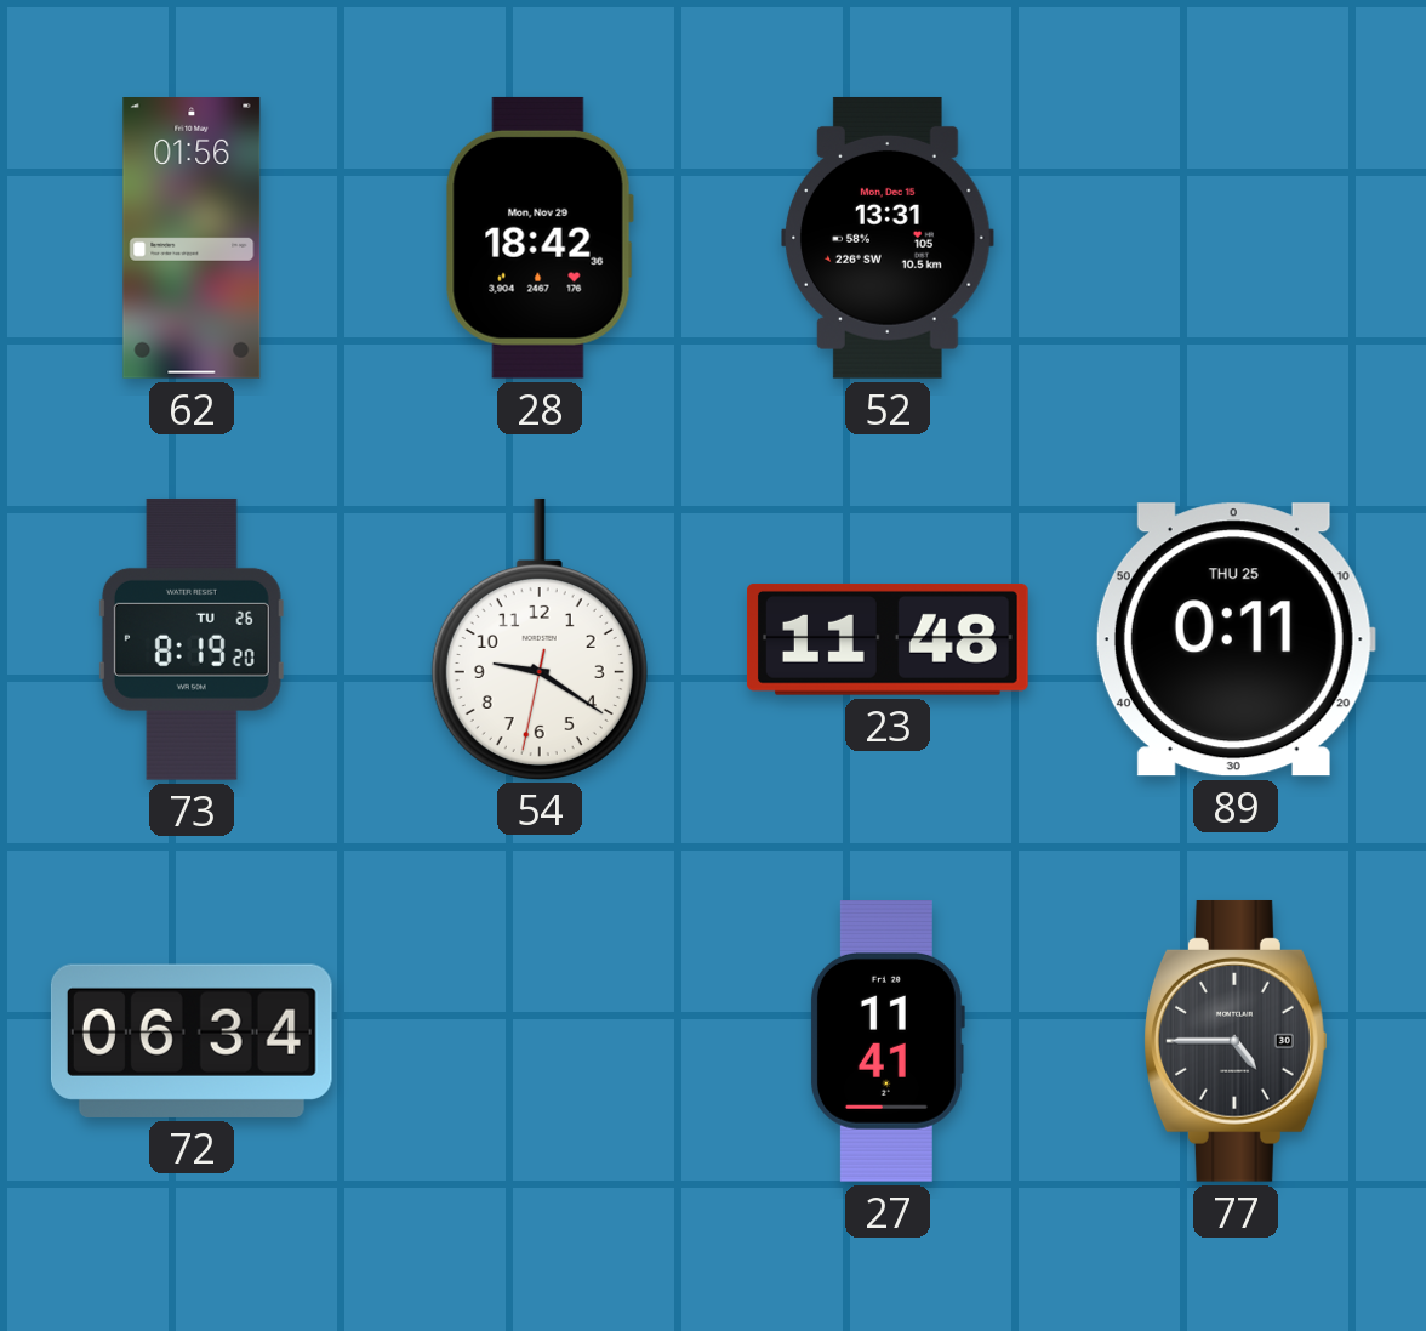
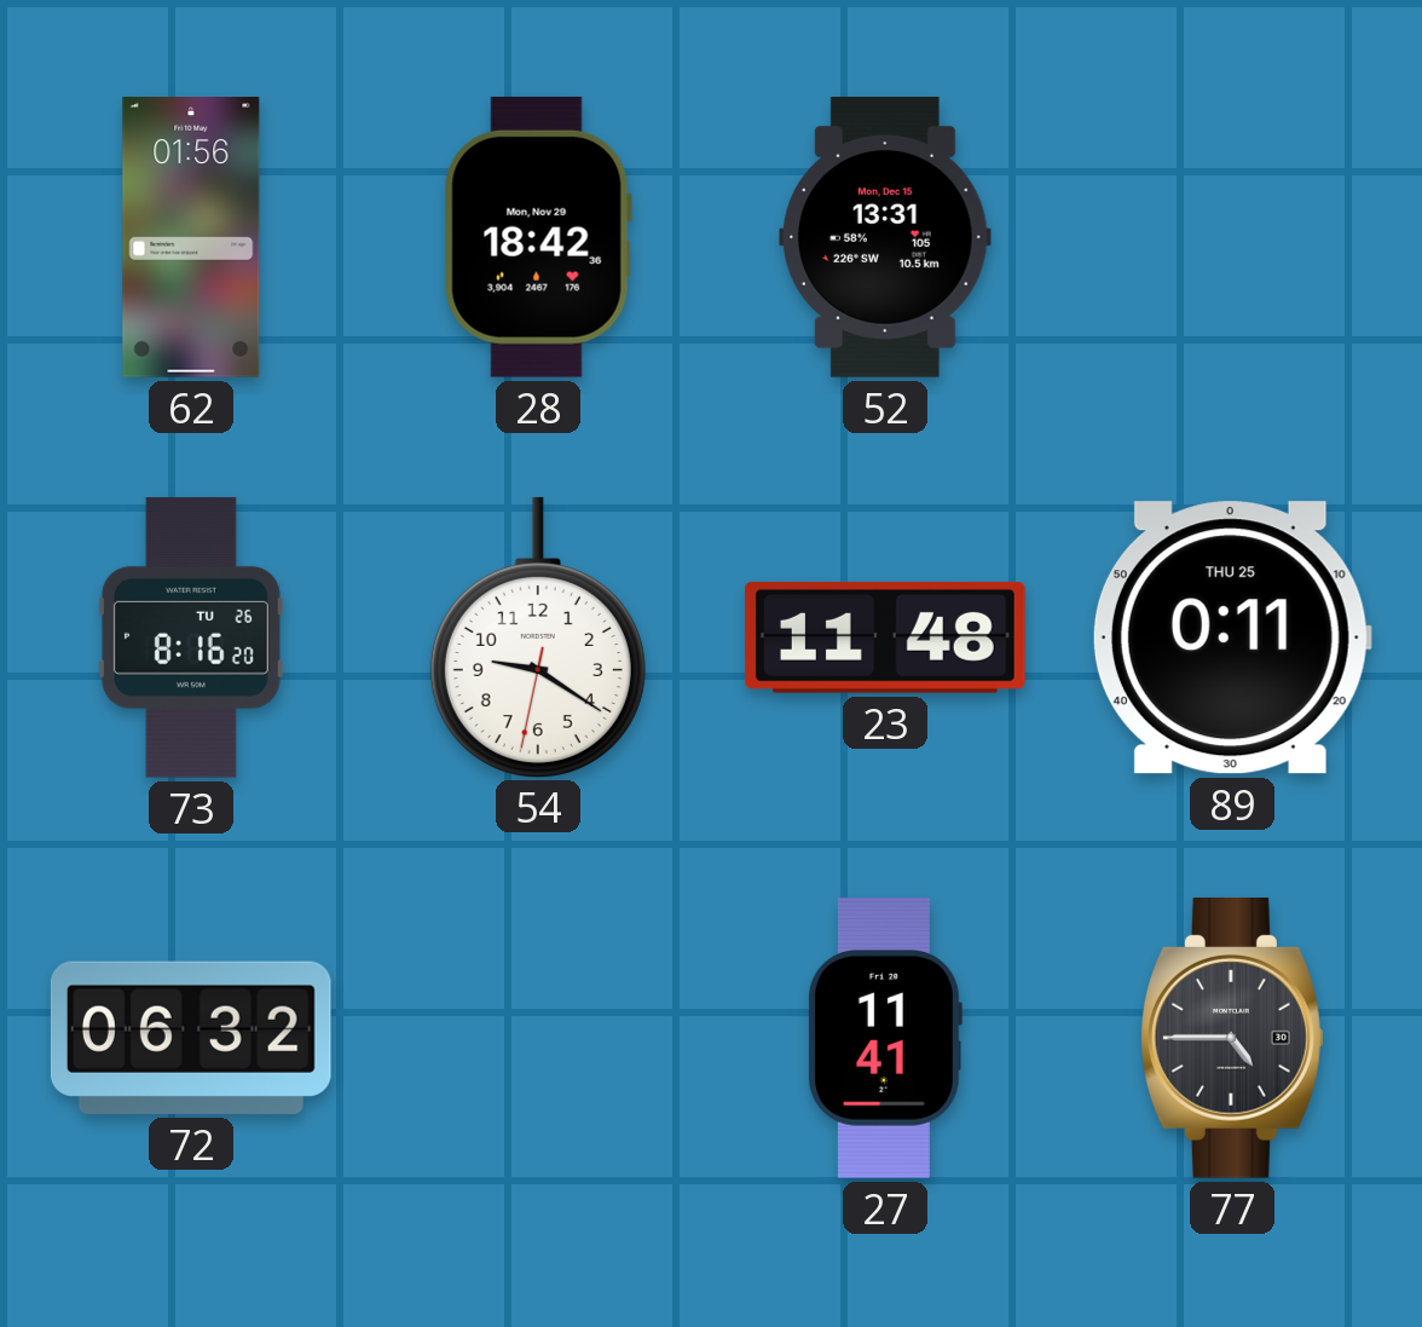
73: 8:19 -> 8:16 (191, 637)
72: 06:34 -> 06:32 (191, 1038)
